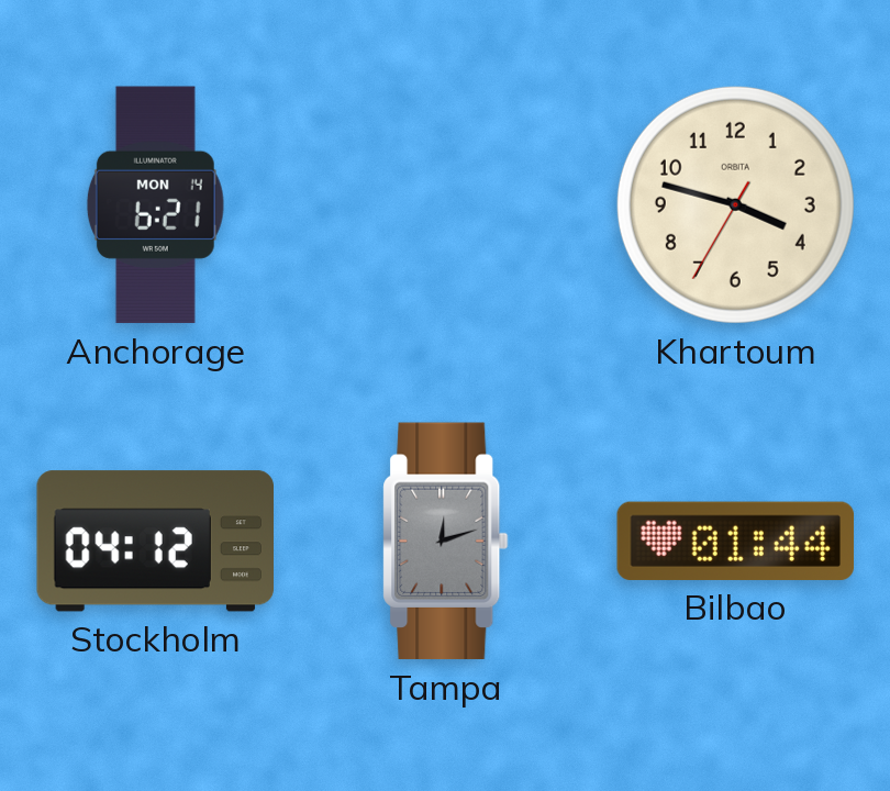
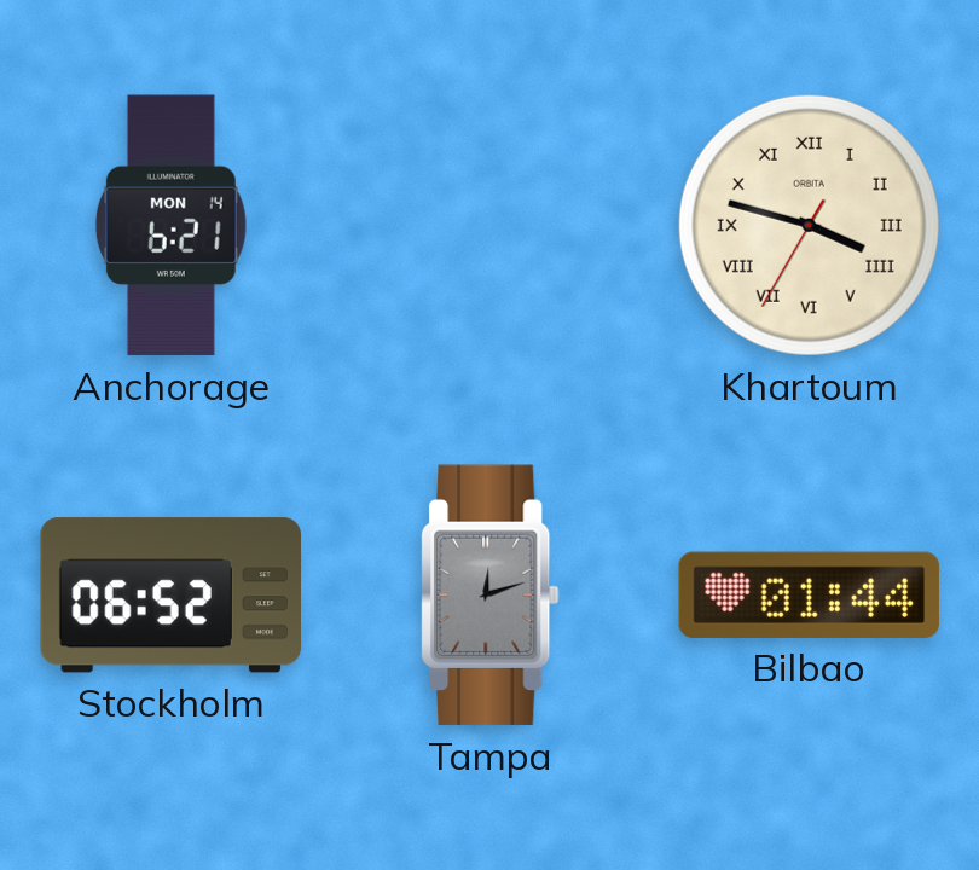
Khartoum numerals: Arabic -> Roman (809, 225)
Stockholm: 04:12 -> 06:52 (170, 596)
